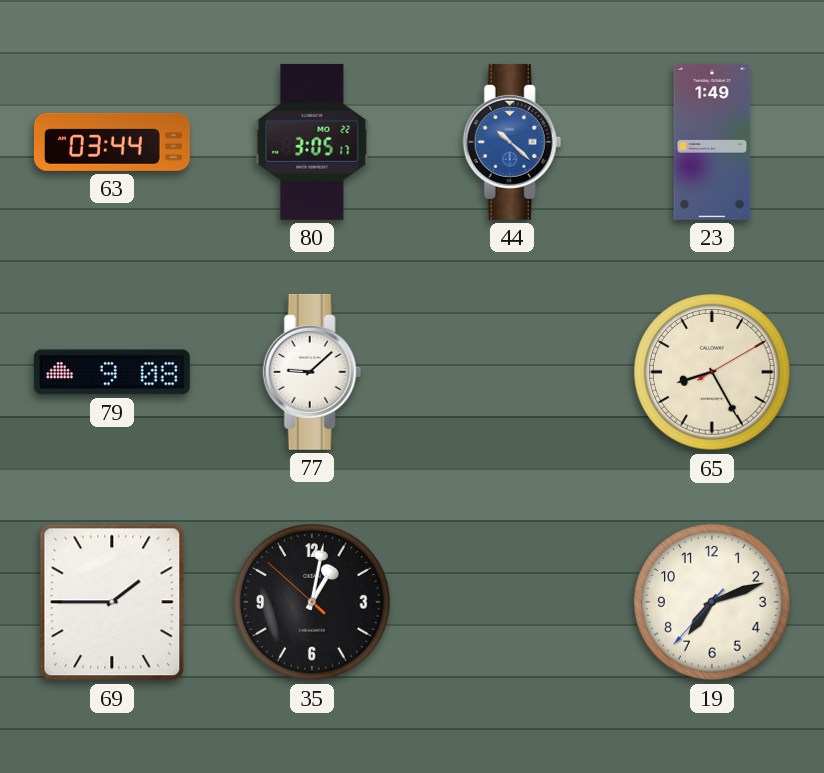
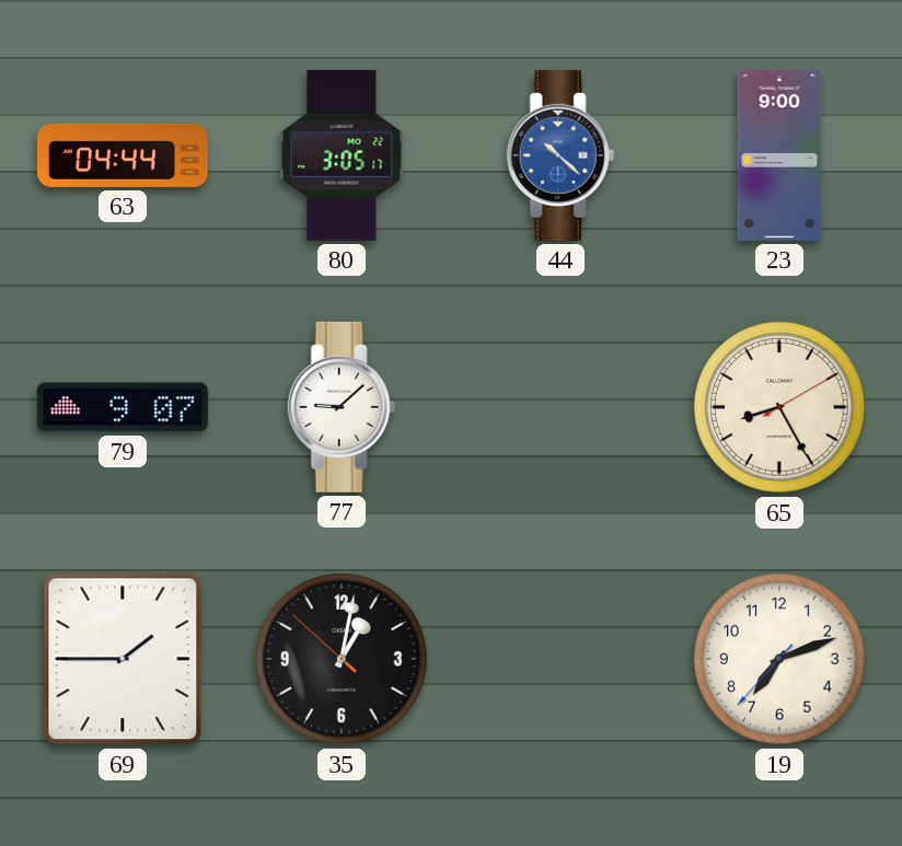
63: 03:44 -> 04:44 (123, 155)
23: 1:49 -> 9:00 (779, 155)
79: 9:08 -> 9:07 (123, 407)
